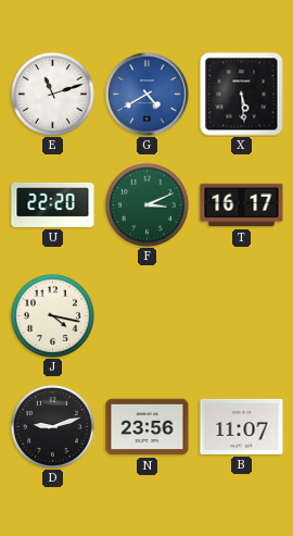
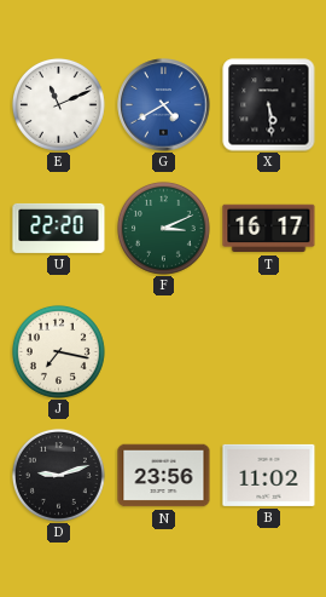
E: 11:12 -> 11:11 (58, 104)
J: 4:17 -> 7:17 (58, 351)
B: 11:07 -> 11:02 (269, 475)
